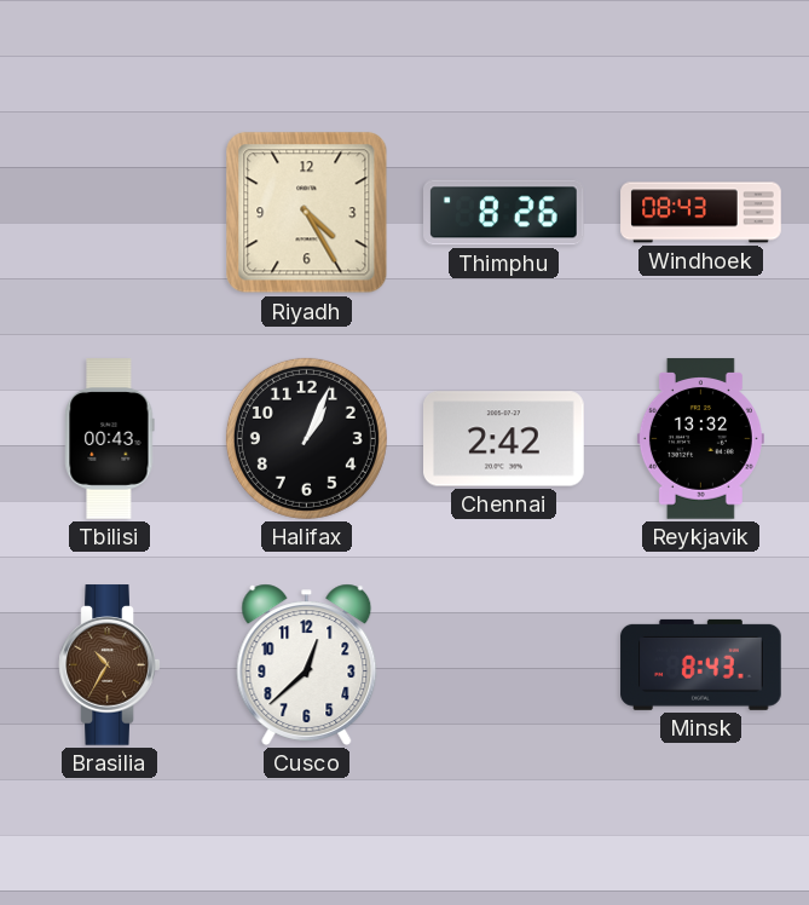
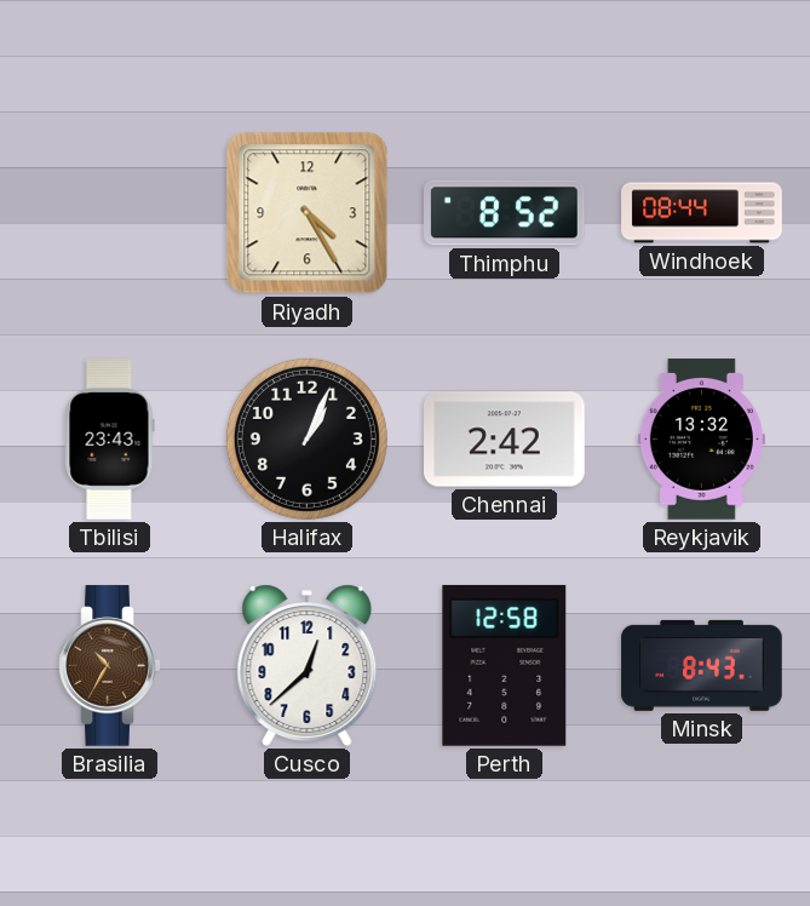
Thimphu: 8:26 -> 8:52 (505, 213)
Windhoek: 08:43 -> 08:44 (702, 213)
Tbilisi: 00:43 -> 23:43 (110, 440)
Perth: none -> 12:58 (505, 665)
